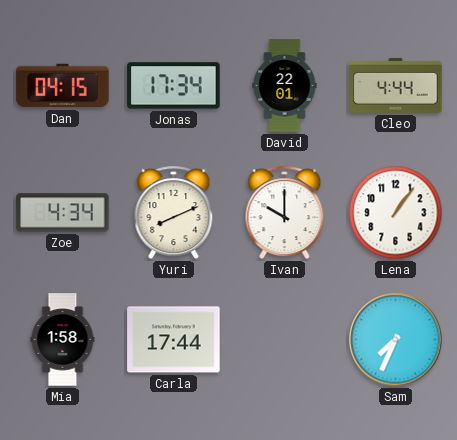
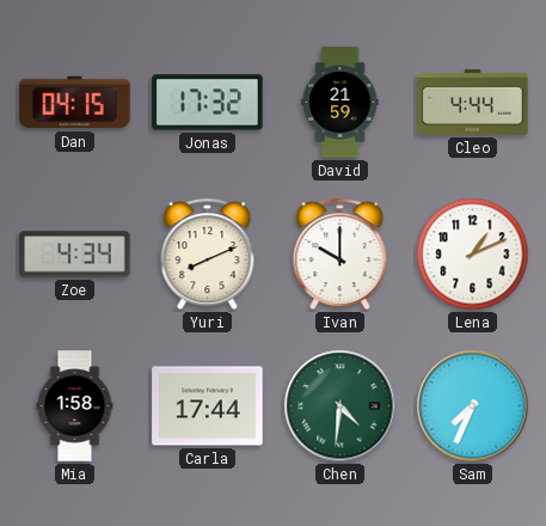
Jonas: 17:34 -> 17:32 (208, 103)
David: 22:01 -> 21:59 (341, 103)
Lena: 1:06 -> 1:11 (473, 255)
Chen: none -> 4:31 (341, 406)
